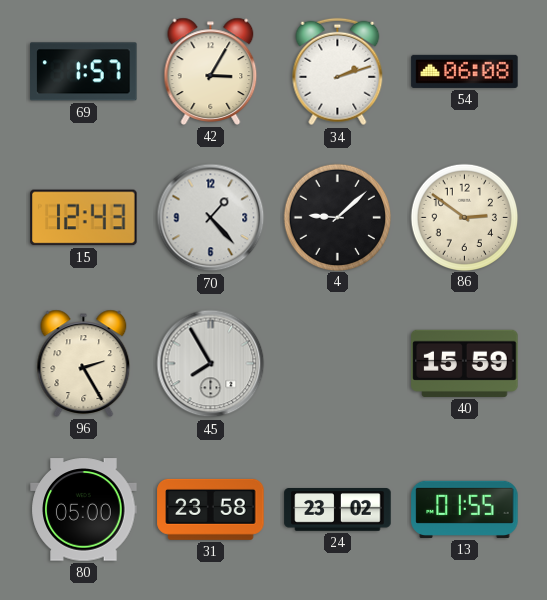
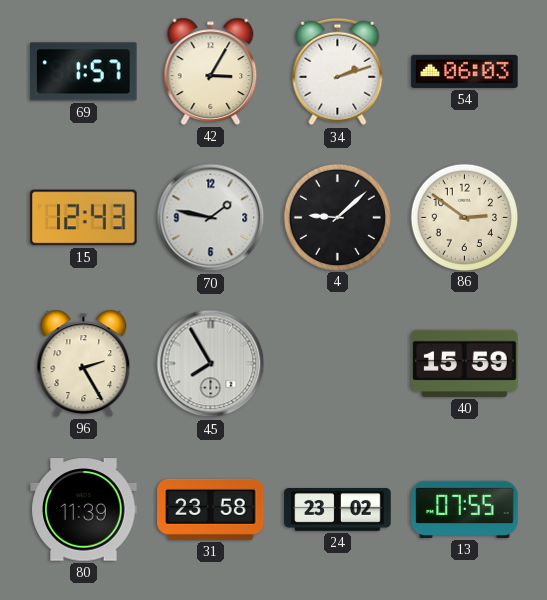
54: 06:08 -> 06:03 (465, 71)
70: 1:23 -> 1:47 (211, 218)
80: 05:00 -> 11:39 (84, 510)
13: 01:55 -> 07:55 (465, 509)
